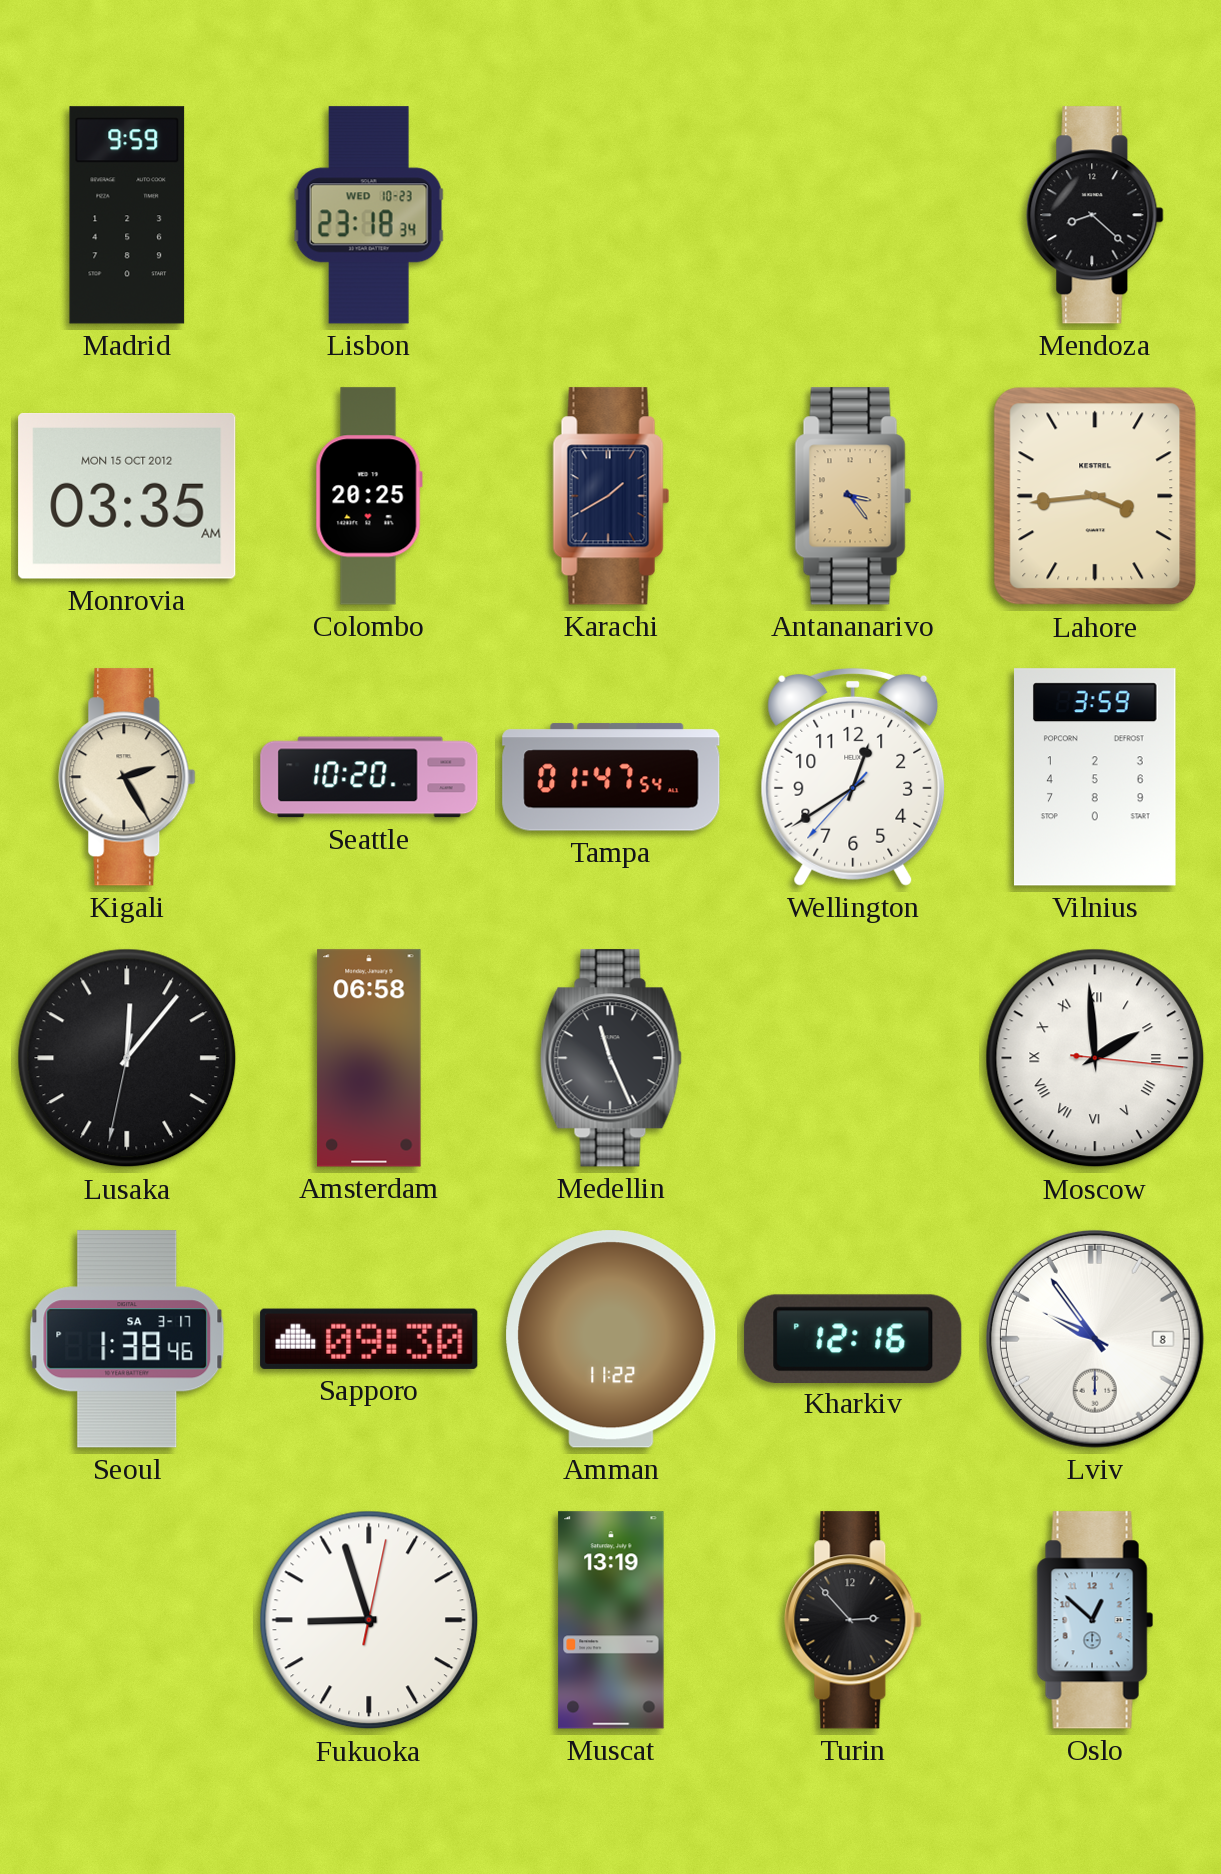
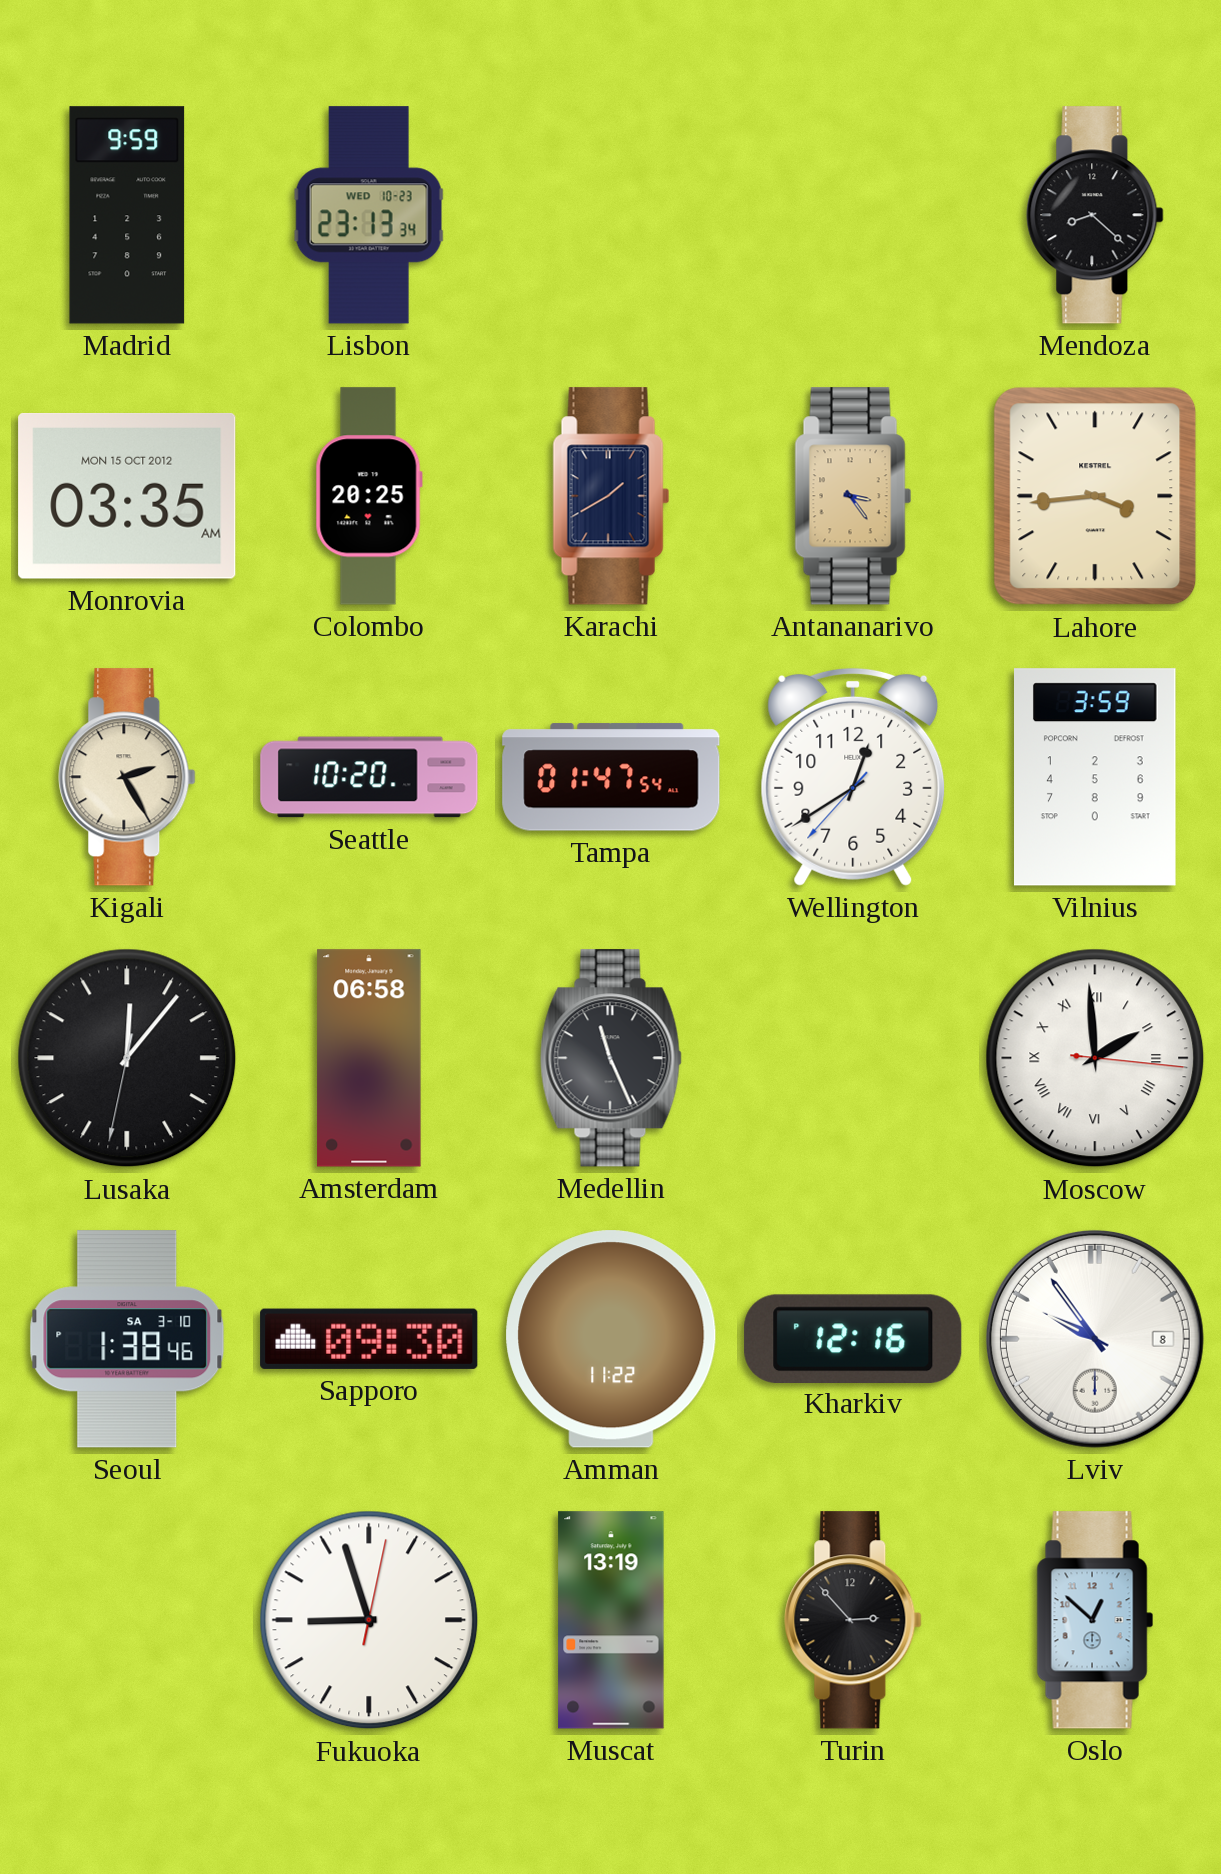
Lisbon: 23:18 -> 23:13 (369, 215)
Seoul date: SA 3-17 -> SA 3-10 (127, 1339)
